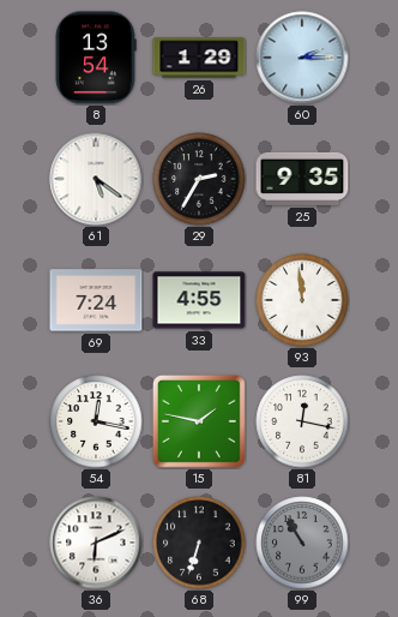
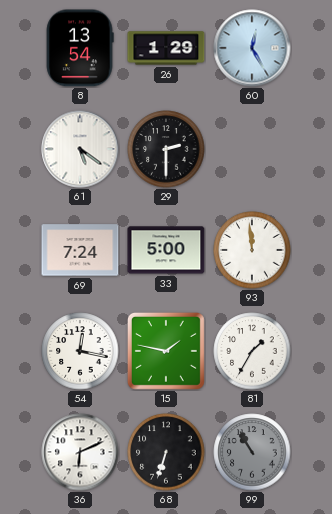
60: 2:15 -> 12:25 (252, 48)
29: 2:35 -> 2:30 (166, 149)
25: 9:35 -> none (302, 179)
33: 4:55 -> 5:00 (166, 250)
81: 12:17 -> 1:35 (252, 351)
